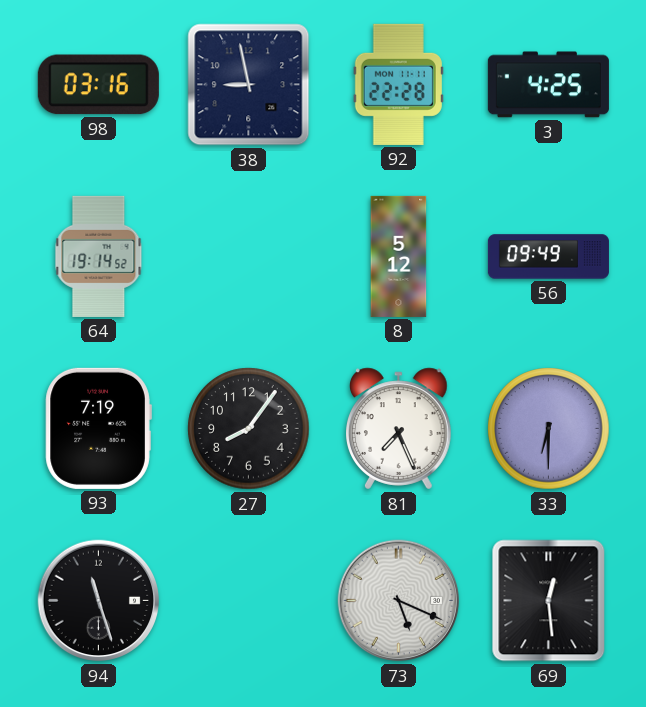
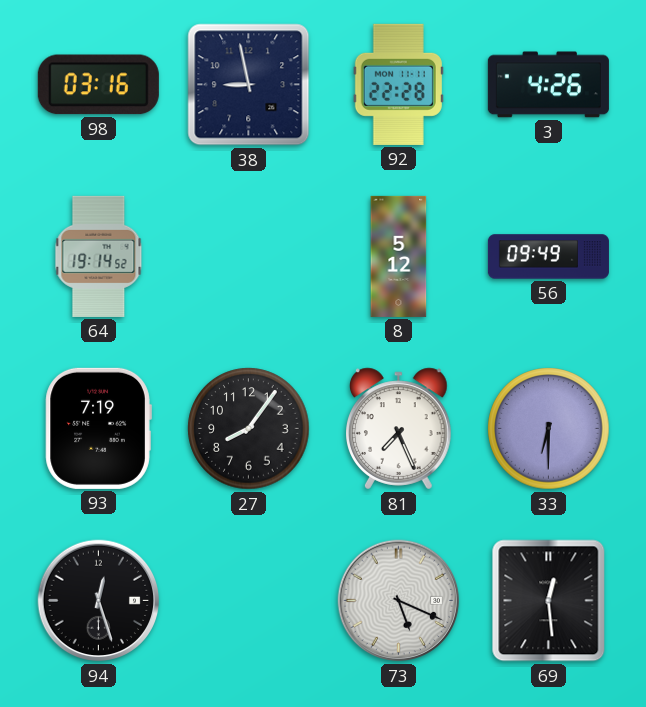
3: 4:25 -> 4:26 (548, 85)
94: 11:27 -> 12:27 (99, 601)
